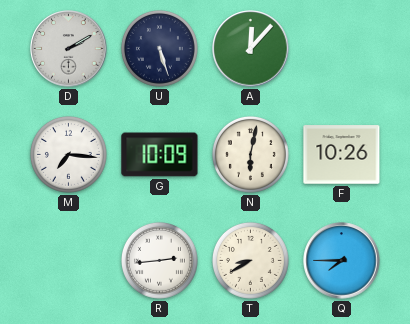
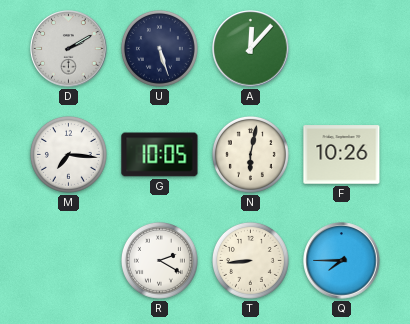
G: 10:09 -> 10:05 (160, 155)
R: 2:44 -> 2:20 (159, 260)
T: 8:40 -> 8:44 (250, 260)
